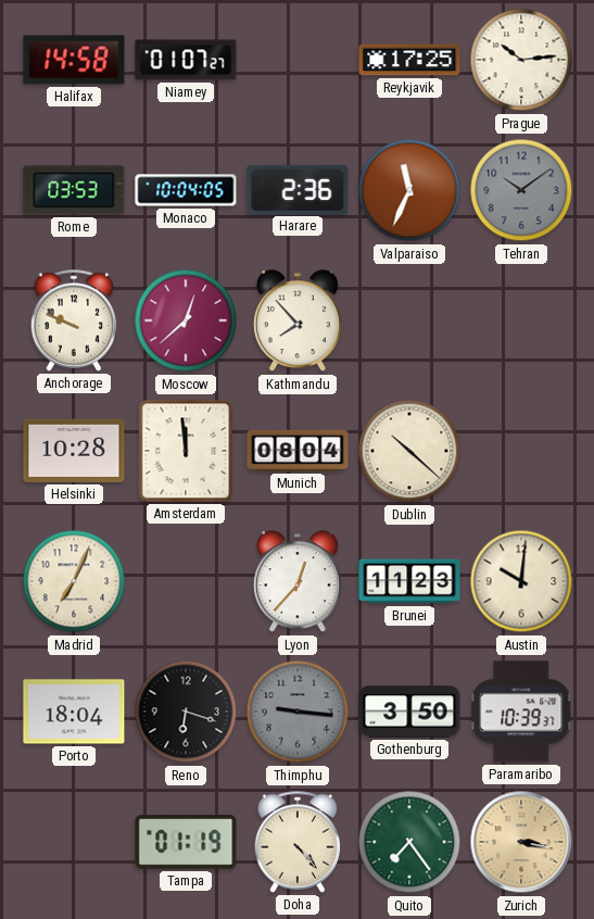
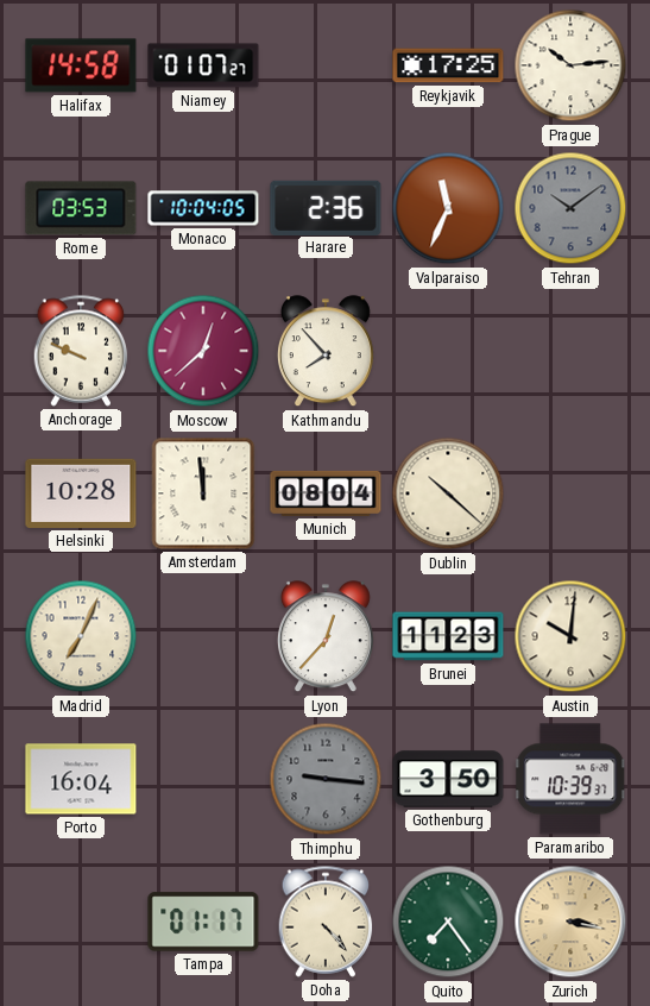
Porto: 18:04 -> 16:04 (81, 779)
Reno: 6:18 -> none (186, 712)
Tampa: 01:19 -> 01:17 (203, 922)
